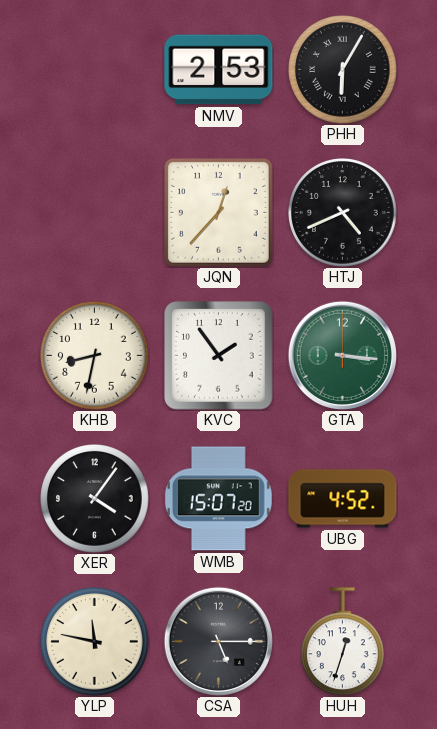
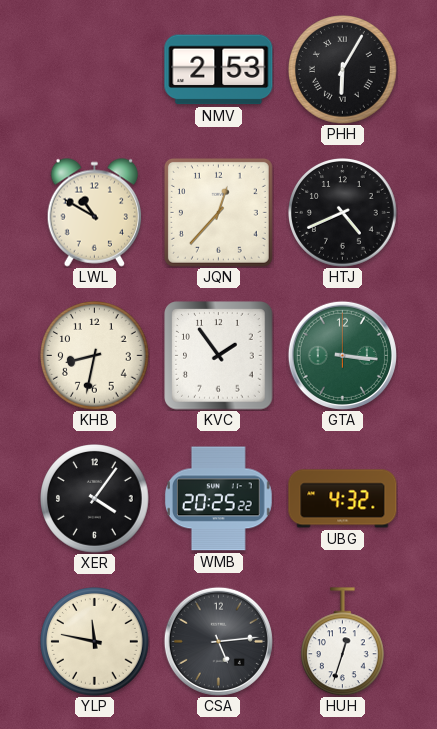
LWL: none -> 10:50 (95, 212)
WMB: 15:07 -> 20:25 (218, 499)
UBG: 4:52 -> 4:32 (343, 499)
CSA: 5:15 -> 5:14 (218, 641)
